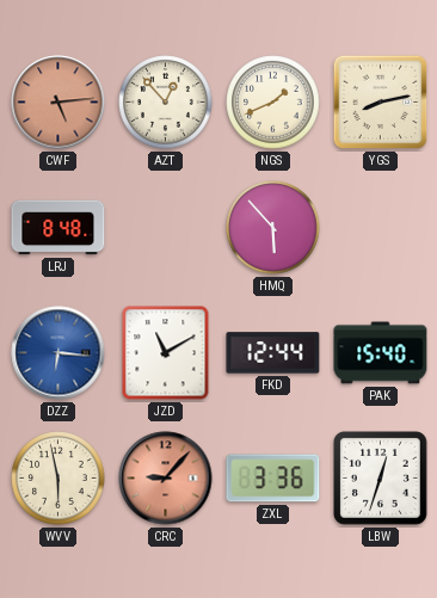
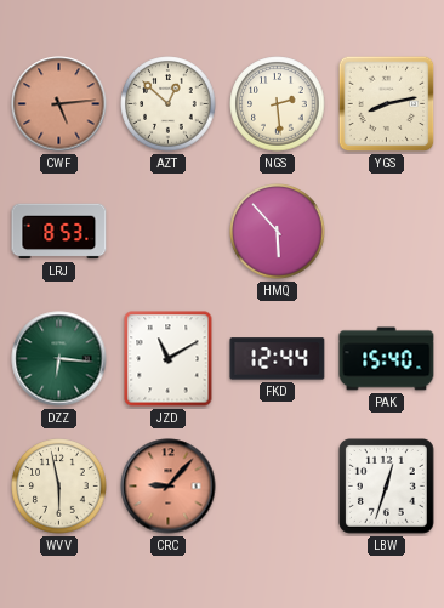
AZT: 12:53 -> 12:52 (169, 104)
NGS: 1:41 -> 2:29 (278, 104)
LRJ: 8:48 -> 8:53 (59, 232)
DZZ dial: blue -> green (59, 359)
ZXL: 3:36 -> none (273, 479)
